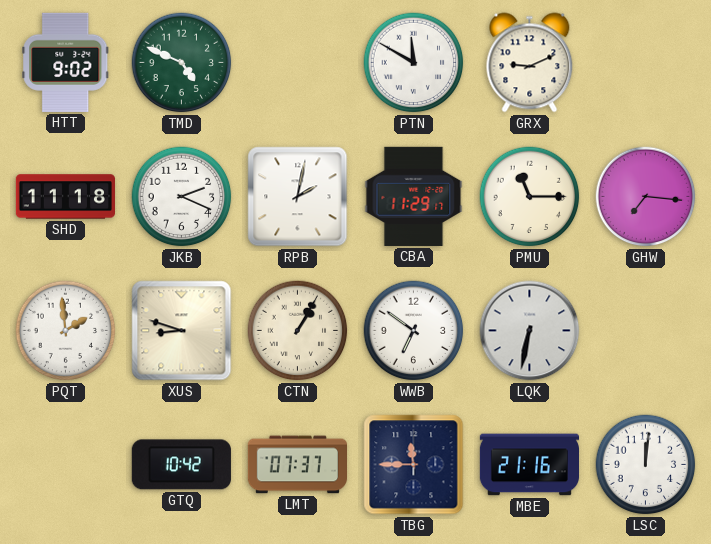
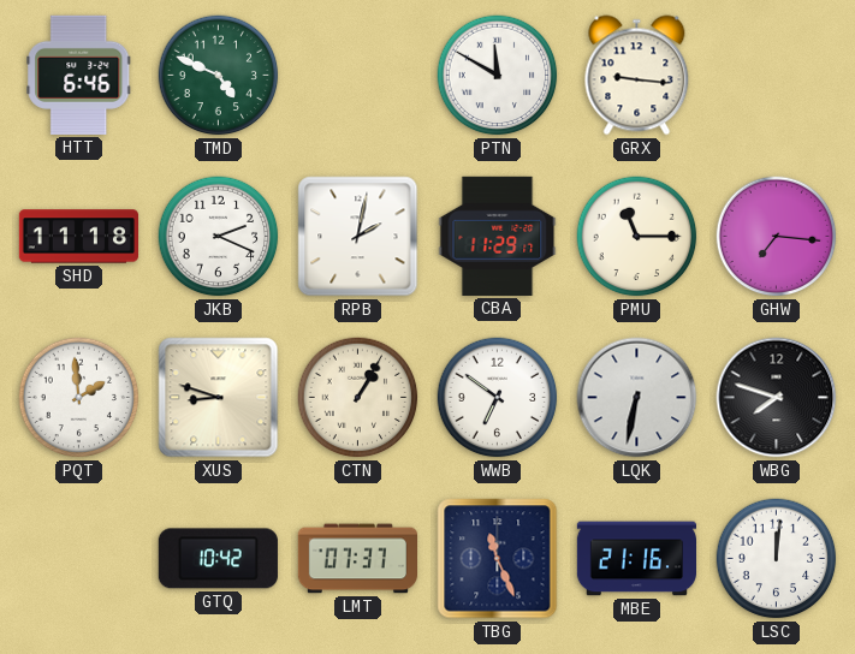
HTT: 9:02 -> 6:46 (79, 75)
GRX: 9:11 -> 9:16 (637, 76)
WBG: none -> 7:48 (777, 398)
TBG: 11:45 -> 11:26 (498, 559)
